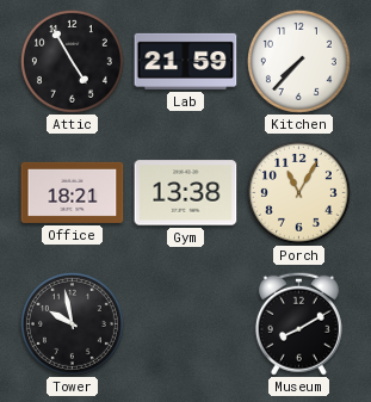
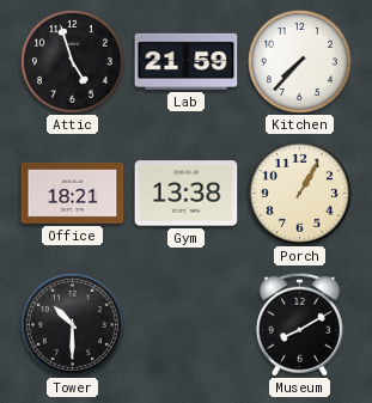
Attic: 4:55 -> 4:57 (72, 61)
Porch: 11:05 -> 1:05 (299, 193)
Tower: 9:58 -> 10:30 (72, 324)
